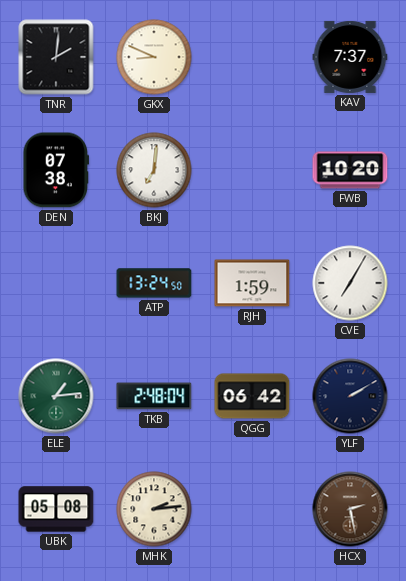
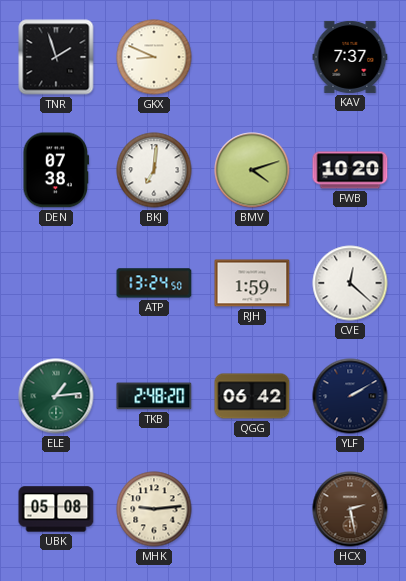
TNR: 2:01 -> 1:57 (56, 57)
BMV: none -> 4:12 (252, 170)
CVE: 7:05 -> 12:22 (350, 283)
TKB: 2:48:04 -> 2:48:20 (154, 396)
MHK: 2:14 -> 9:14 (154, 509)
